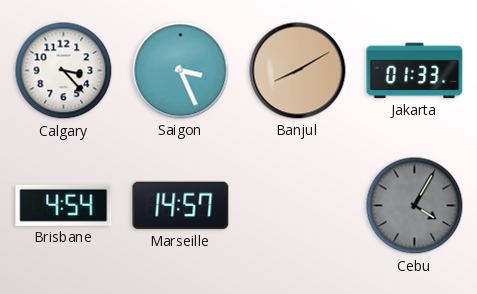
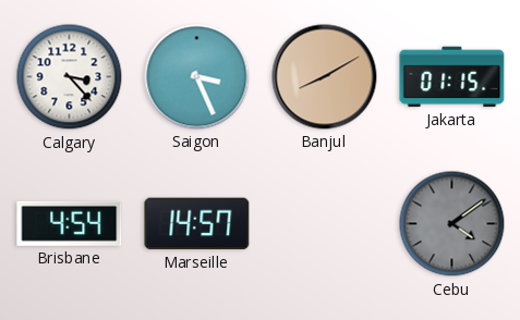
Jakarta: 01:33 -> 01:15 (452, 77)
Cebu: 4:05 -> 4:09 (452, 224)
